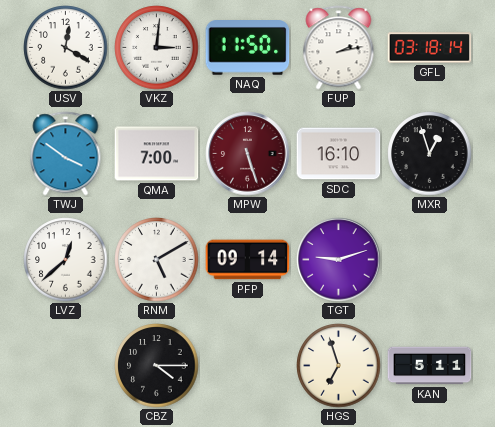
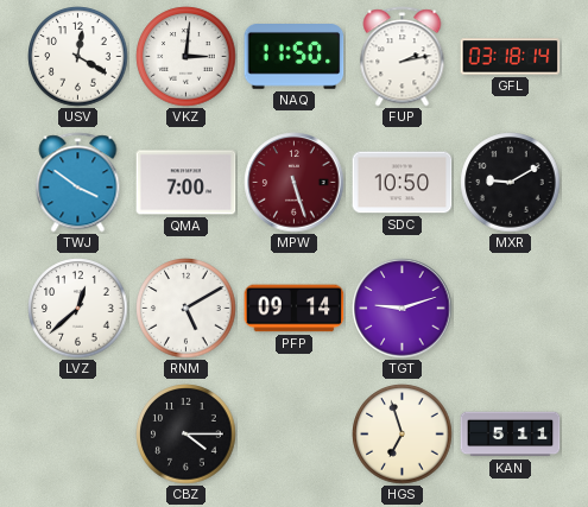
SDC: 16:10 -> 10:50 (403, 183)
MXR: 12:57 -> 9:10 (511, 183)
